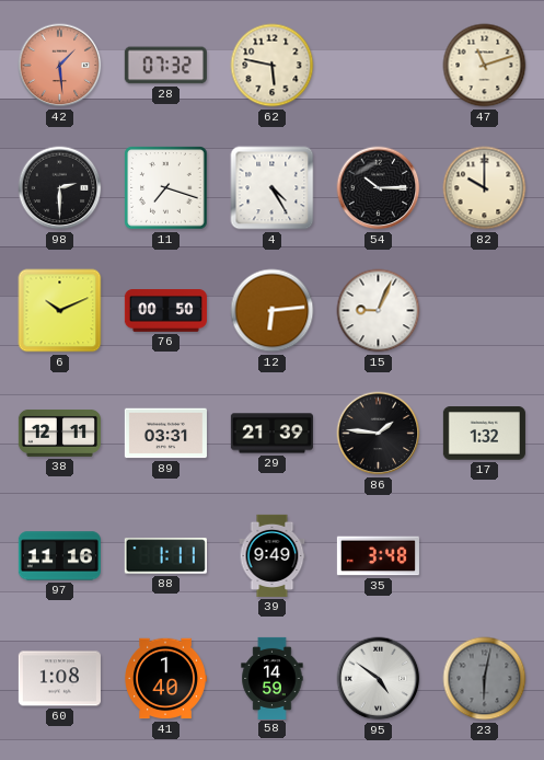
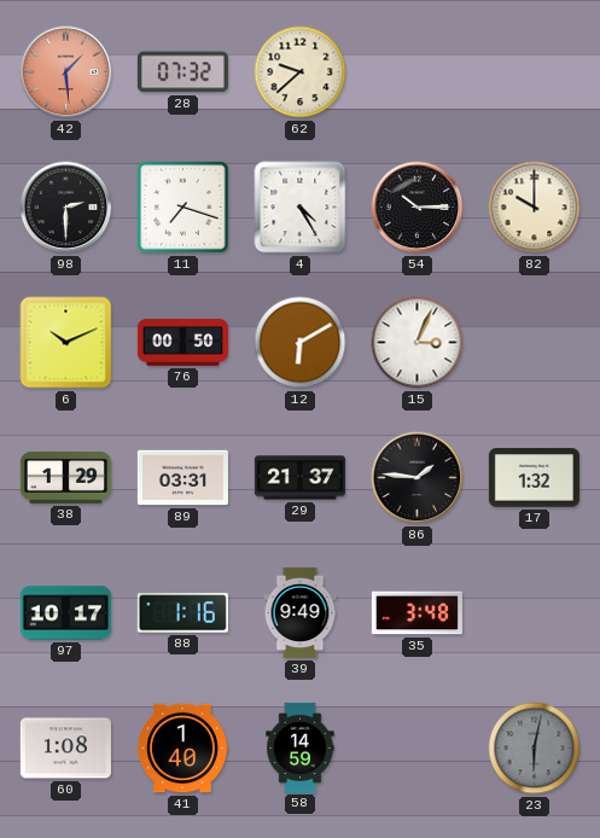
62: 5:47 -> 9:38 (301, 72)
47: 11:12 -> none (485, 66)
12: 6:14 -> 6:10 (301, 343)
15: 9:04 -> 3:04 (418, 343)
38: 12:11 -> 1:29 (65, 477)
29: 21:39 -> 21:37 (299, 478)
97: 11:16 -> 10:17 (65, 613)
88: 1:11 -> 1:16 (182, 613)
95: 4:51 -> none (379, 679)
